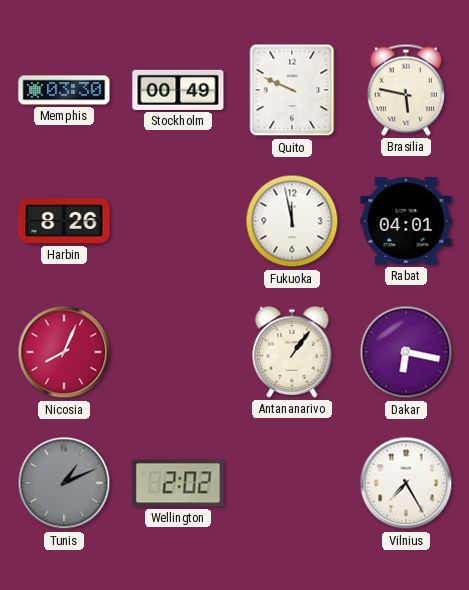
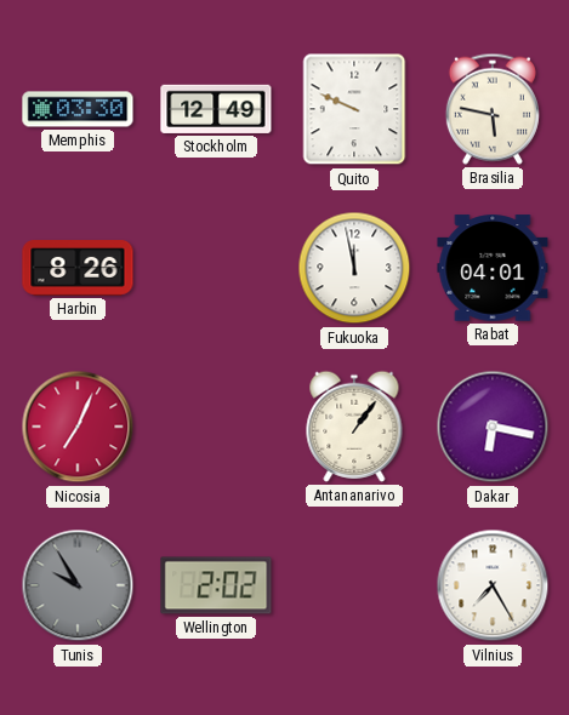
Stockholm: 00:49 -> 12:49 (216, 109)
Nicosia: 8:04 -> 7:04 (78, 427)
Tunis: 1:11 -> 9:55 (78, 585)
